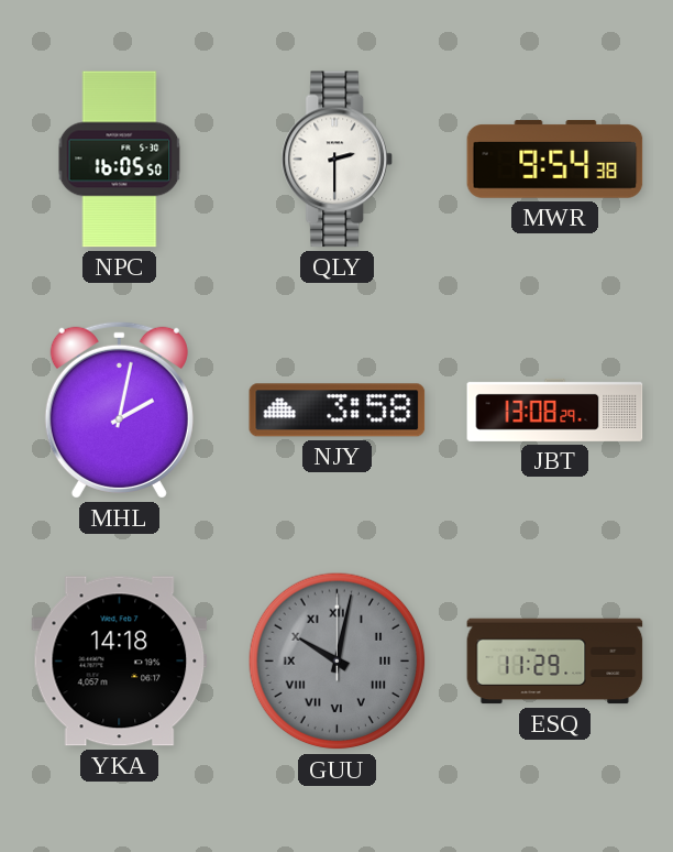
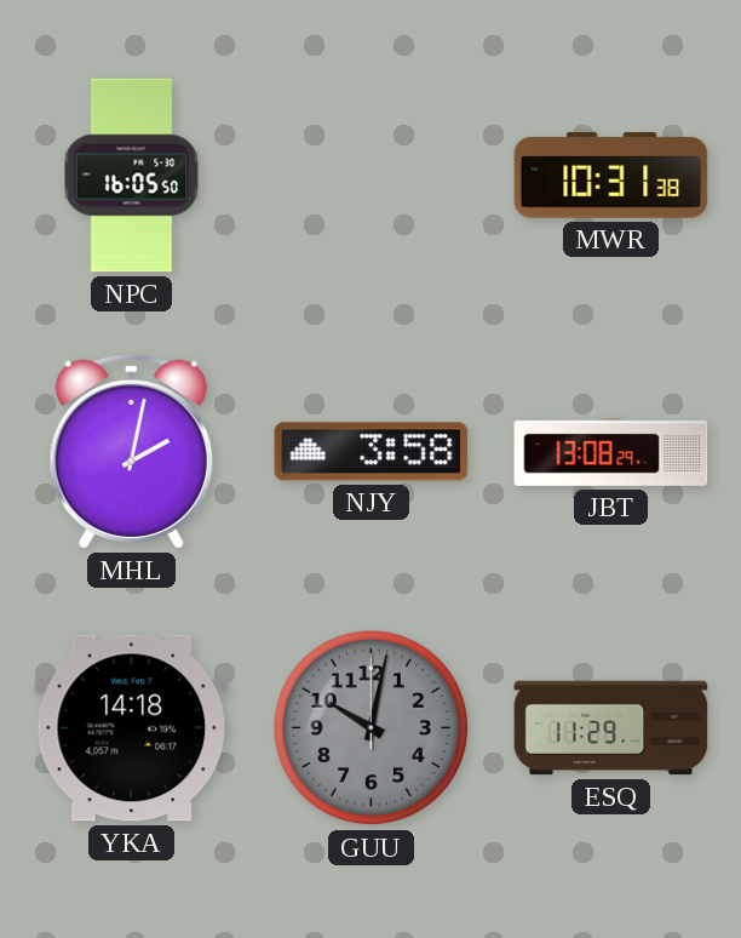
QLY: 2:30 -> none (336, 160)
MWR: 9:54 -> 10:31 (611, 176)
GUU numerals: Roman -> Arabic (372, 728)
